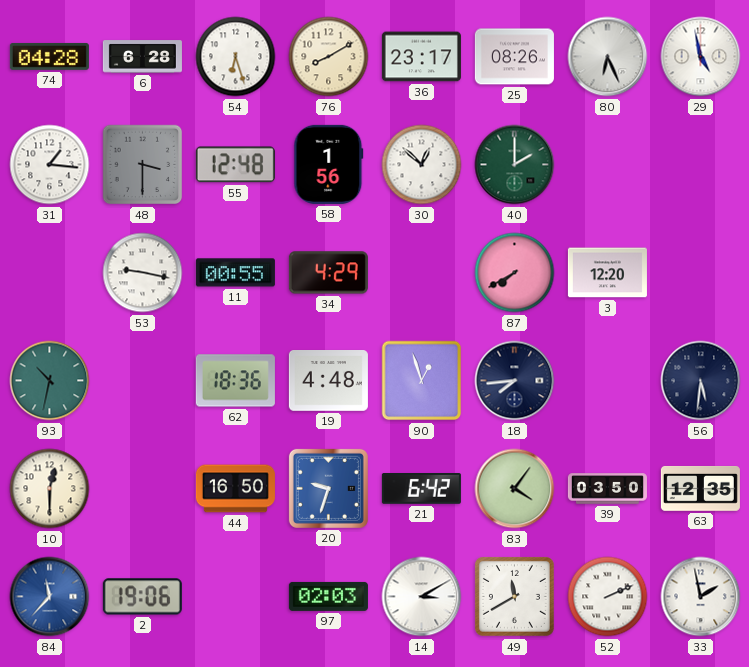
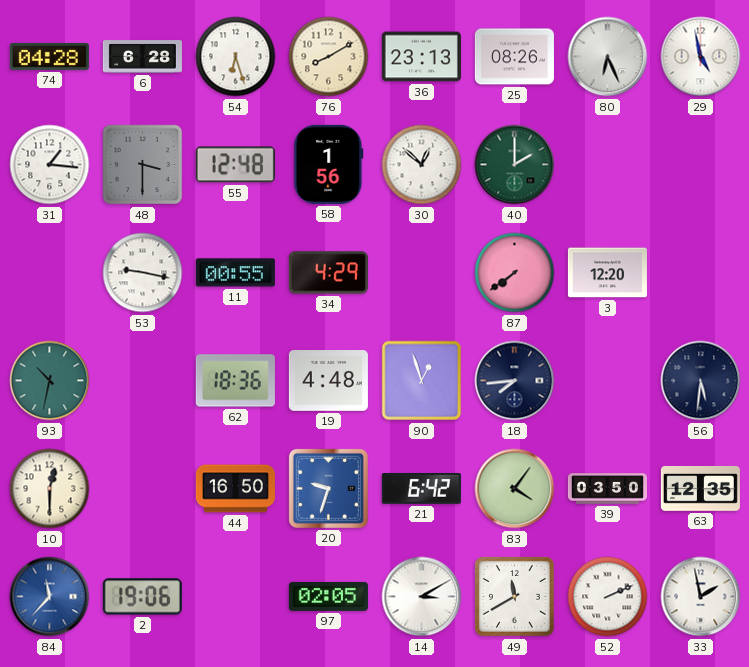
36: 23:17 -> 23:13 (421, 57)
87: 7:40 -> 7:39 (515, 273)
97: 02:03 -> 02:05 (328, 596)
